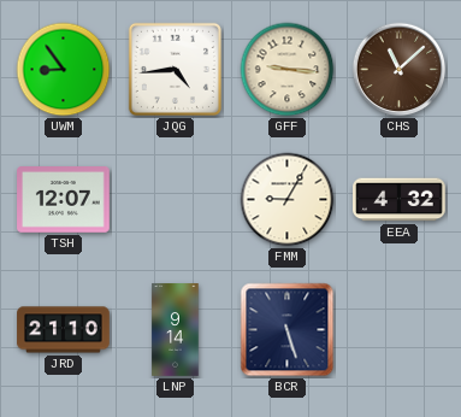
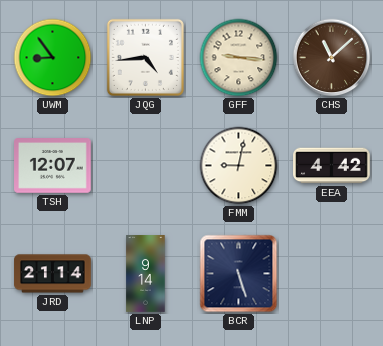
FMM: 9:05 -> 9:02 (239, 166)
EEA: 4:32 -> 4:42 (332, 166)
JRD: 21:10 -> 21:14 (53, 274)
